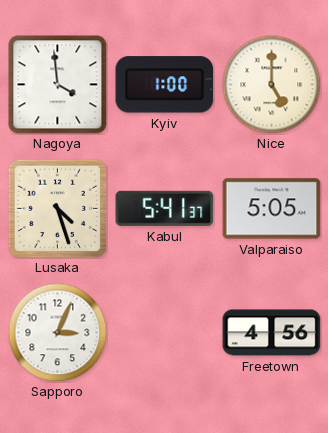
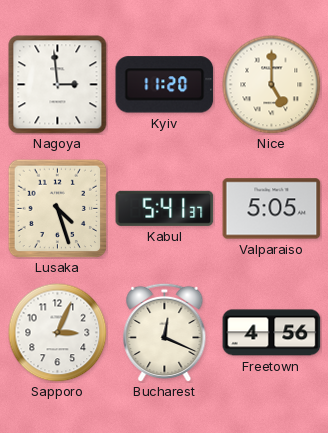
Nagoya: 3:59 -> 2:59 (58, 85)
Kyiv: 1:00 -> 11:20 (165, 85)
Bucharest: none -> 12:19 (165, 332)
